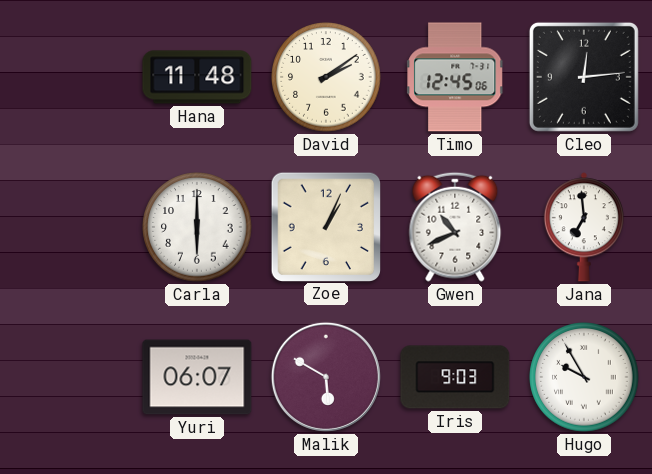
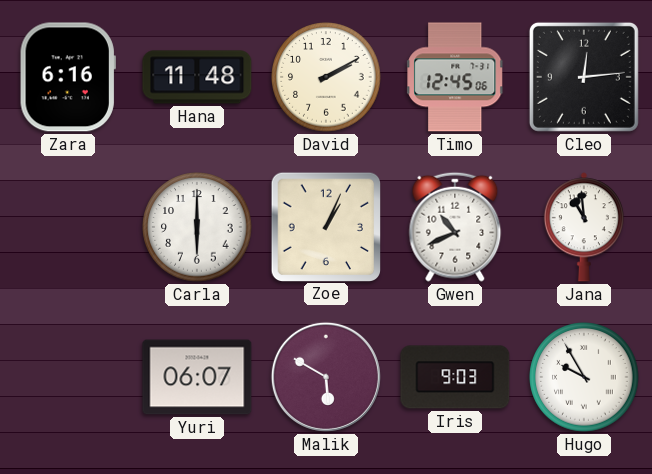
Zara: none -> 6:16 (68, 77)
David: 2:09 -> 2:10 (326, 77)
Jana: 6:59 -> 10:59 (584, 227)
